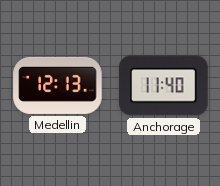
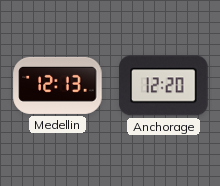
Anchorage: 11:40 -> 12:20 (164, 86)
